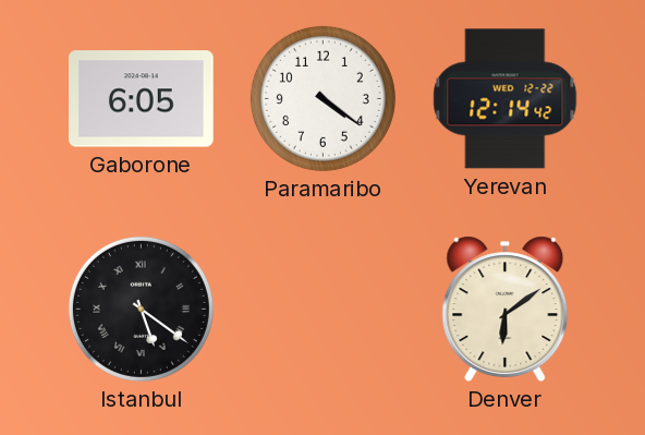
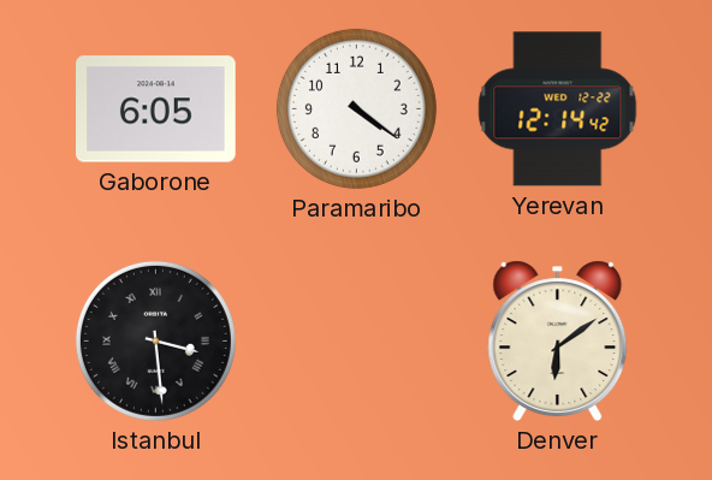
Istanbul: 5:21 -> 3:29 (155, 340)
